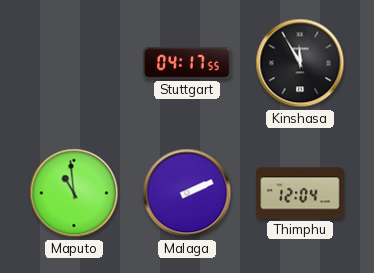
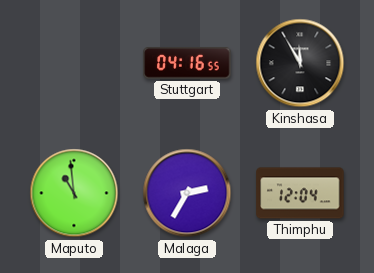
Stuttgart: 04:17 -> 04:16 (187, 63)
Malaga: 2:11 -> 2:35 (187, 193)
